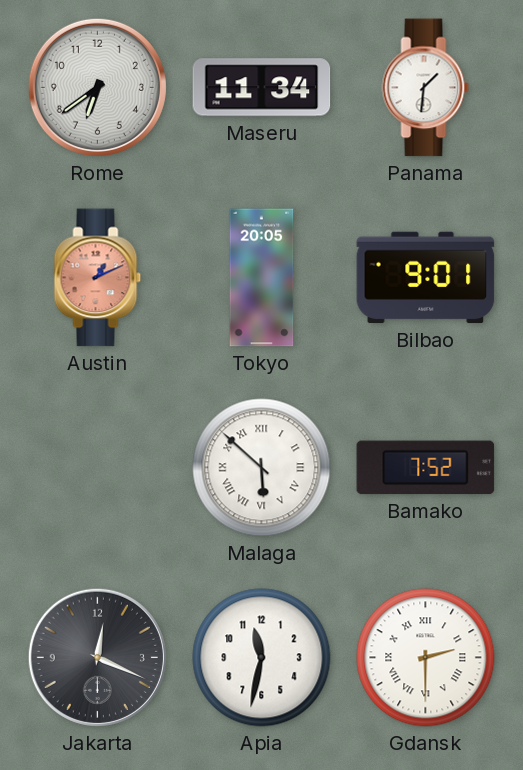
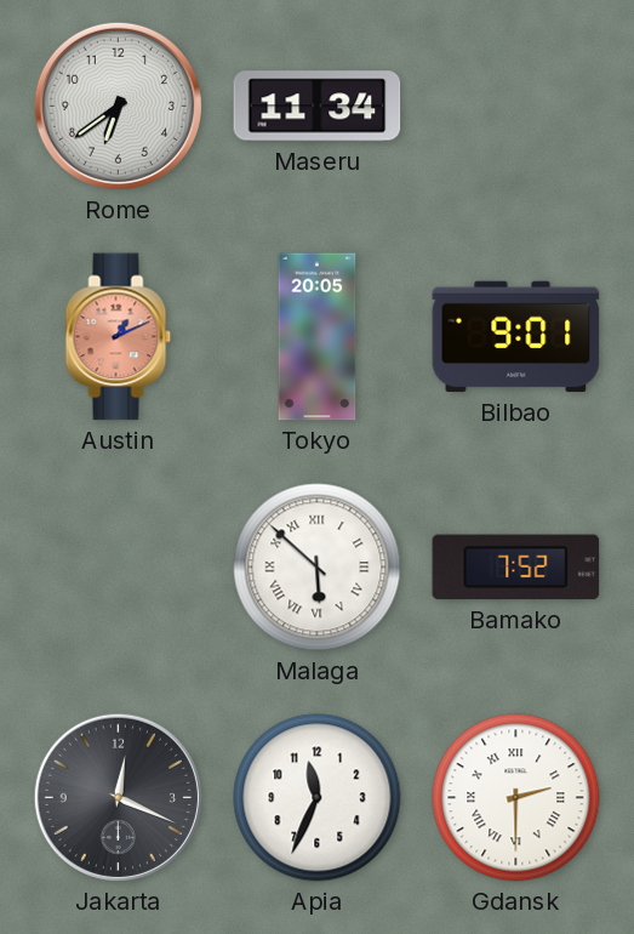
Panama: 1:31 -> none (426, 88)
Apia: 11:32 -> 11:34 (318, 798)
